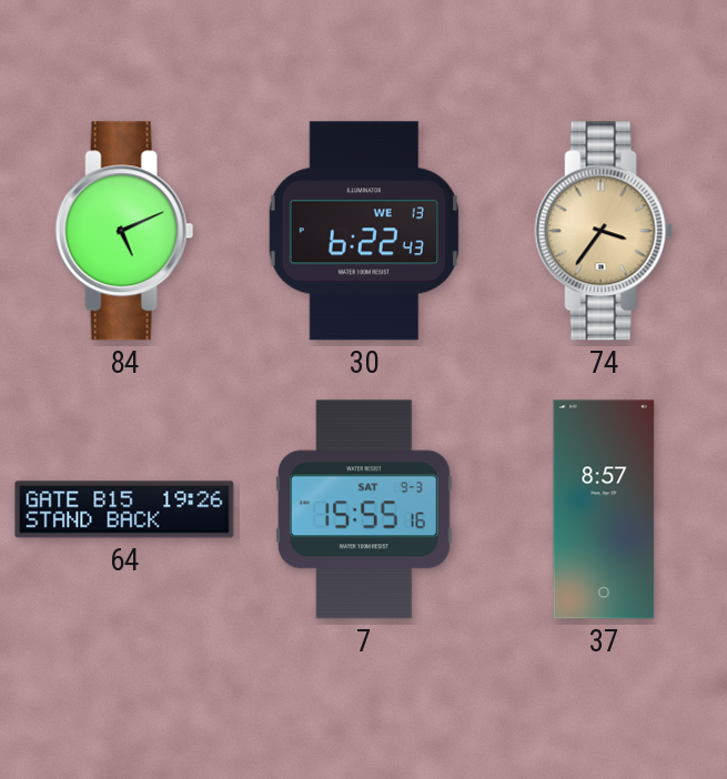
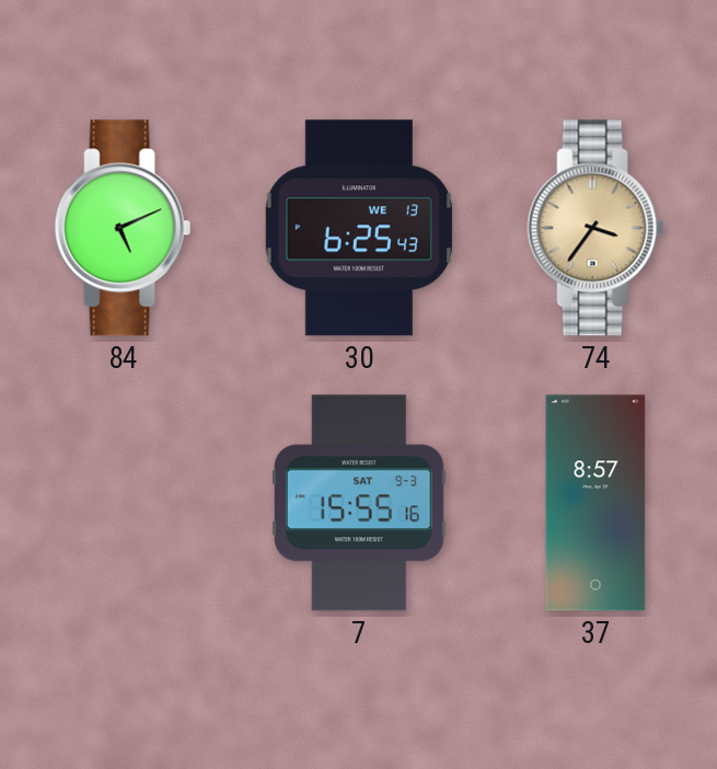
30: 6:22 -> 6:25 (359, 228)
64: 19:26 -> none (124, 509)
